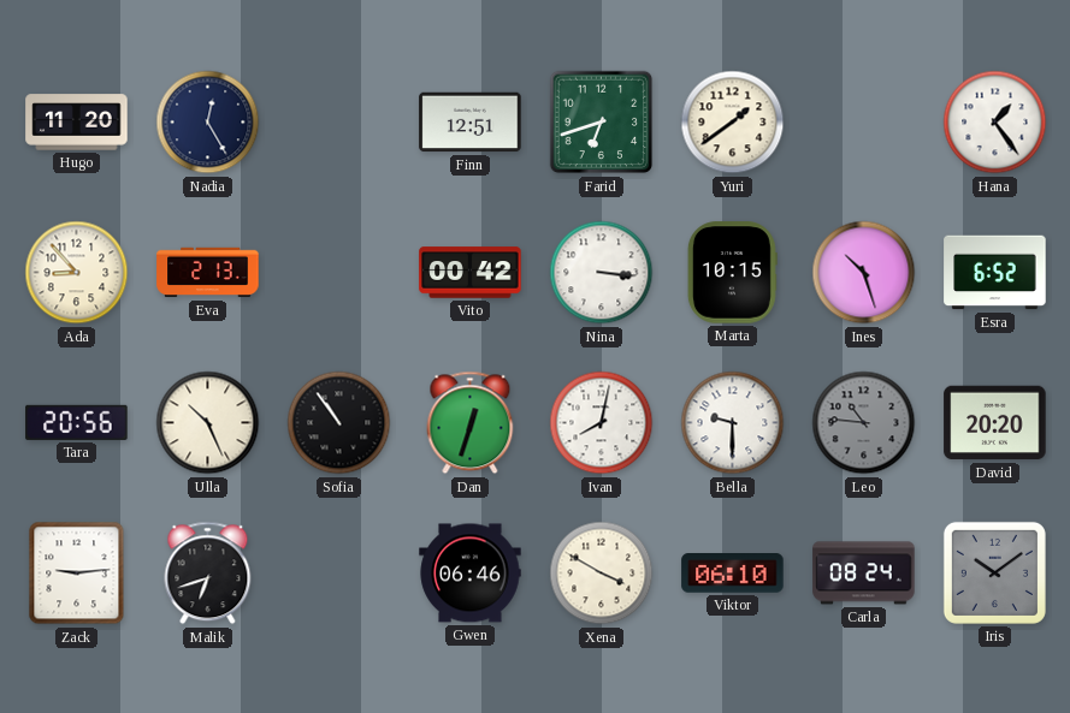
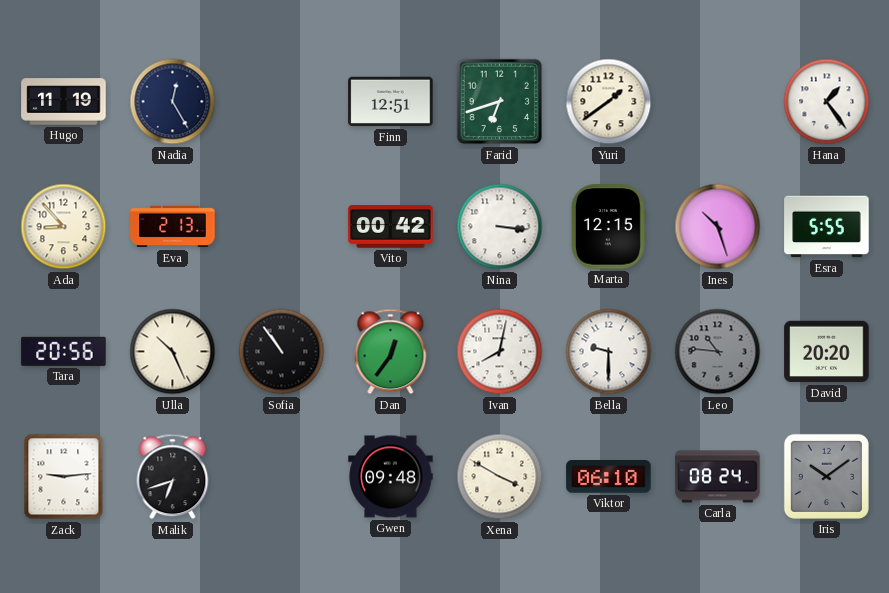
Hugo: 11:20 -> 11:19 (64, 102)
Marta: 10:15 -> 12:15 (608, 227)
Esra: 6:52 -> 5:55 (827, 227)
Dan: 12:33 -> 12:36 (391, 352)
Gwen: 06:46 -> 09:48 (391, 477)
